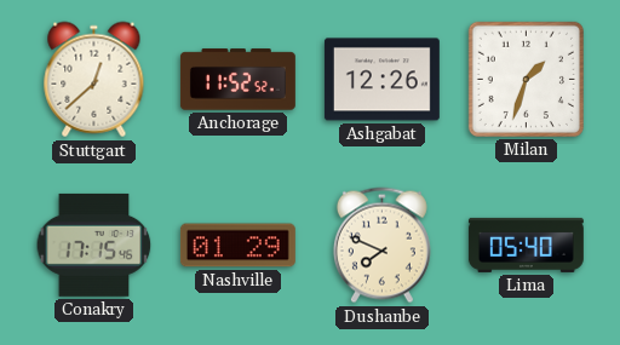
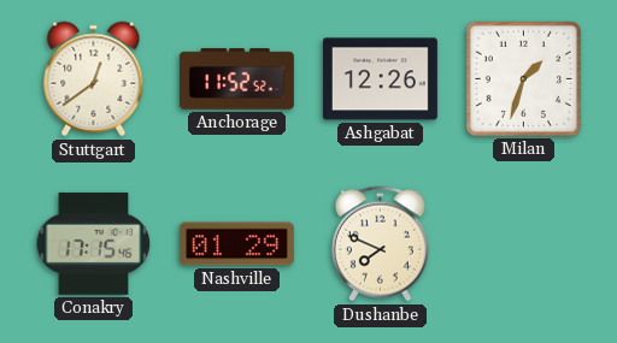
Stuttgart: 12:38 -> 12:39 (94, 79)
Lima: 05:40 -> none (526, 245)
